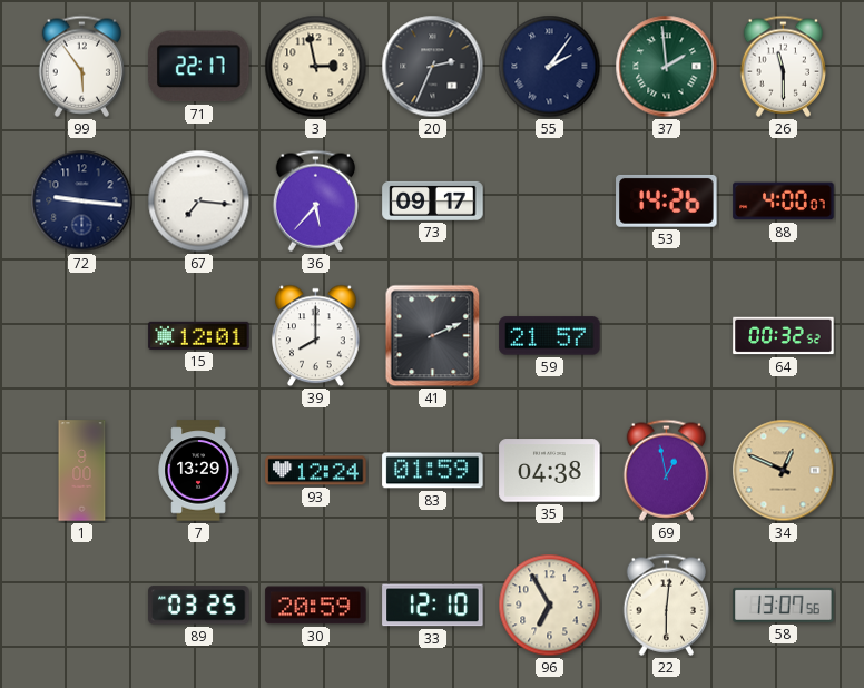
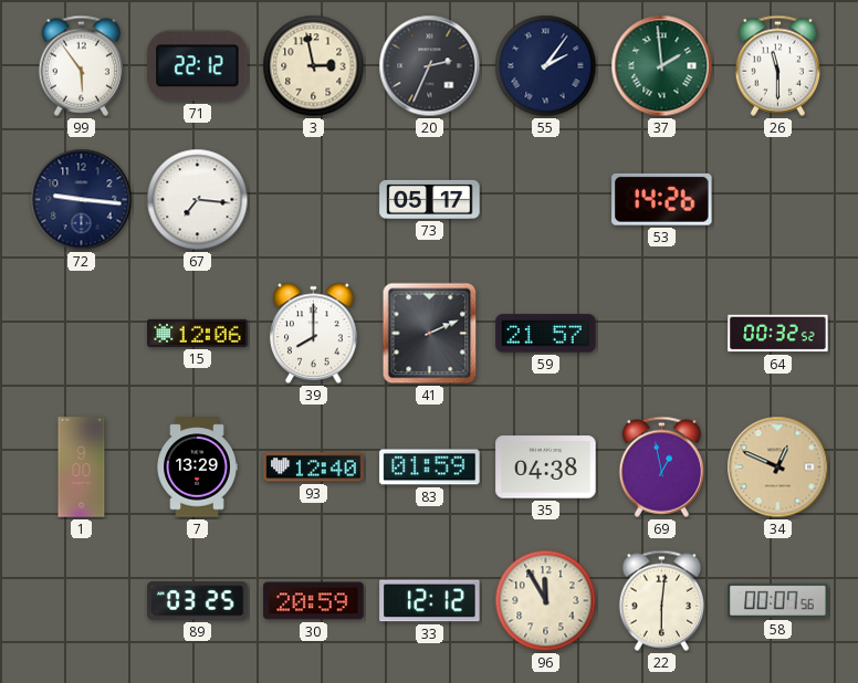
71: 22:17 -> 22:12 (198, 66)
36: 5:37 -> none (315, 200)
73: 09:17 -> 05:17 (430, 199)
88: 4:00 -> none (784, 202)
15: 12:01 -> 12:06 (198, 333)
93: 12:24 -> 12:40 (314, 467)
33: 12:10 -> 12:12 (430, 601)
96: 6:55 -> 11:55 (546, 601)
58: 13:07 -> 00:07 (778, 600)
